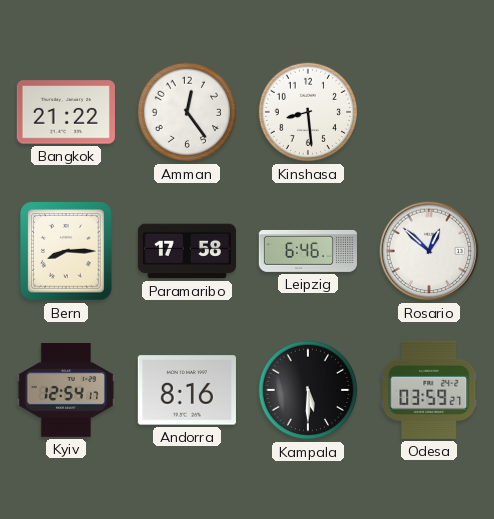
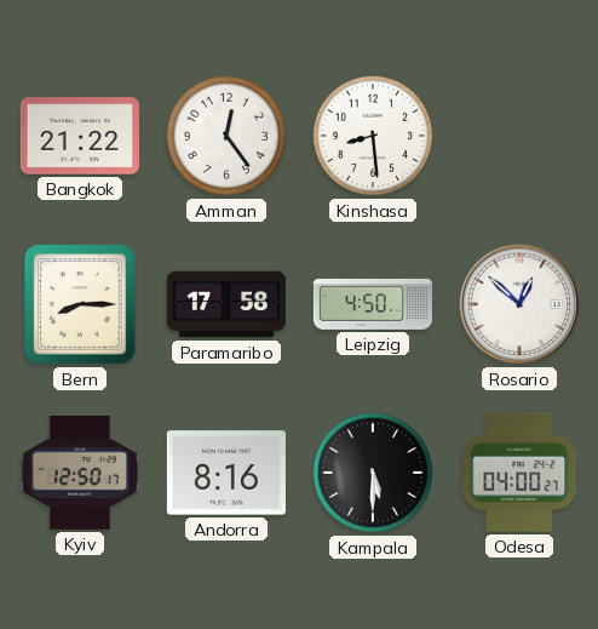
Leipzig: 6:46 -> 4:50 (372, 304)
Kyiv: 12:54 -> 12:50 (80, 473)
Odesa: 03:59 -> 04:00 (519, 473)
